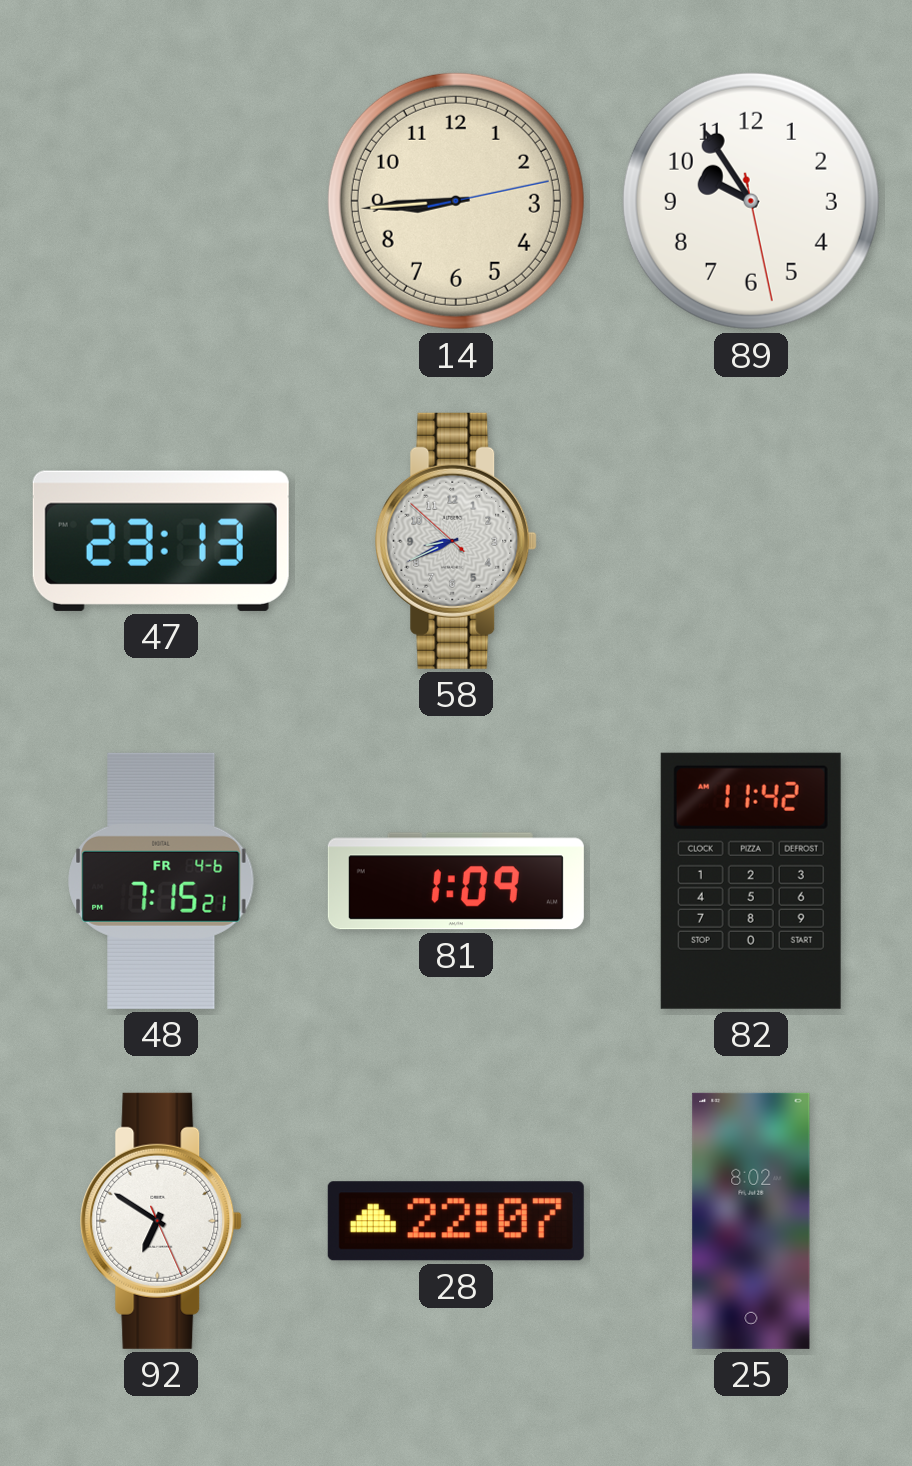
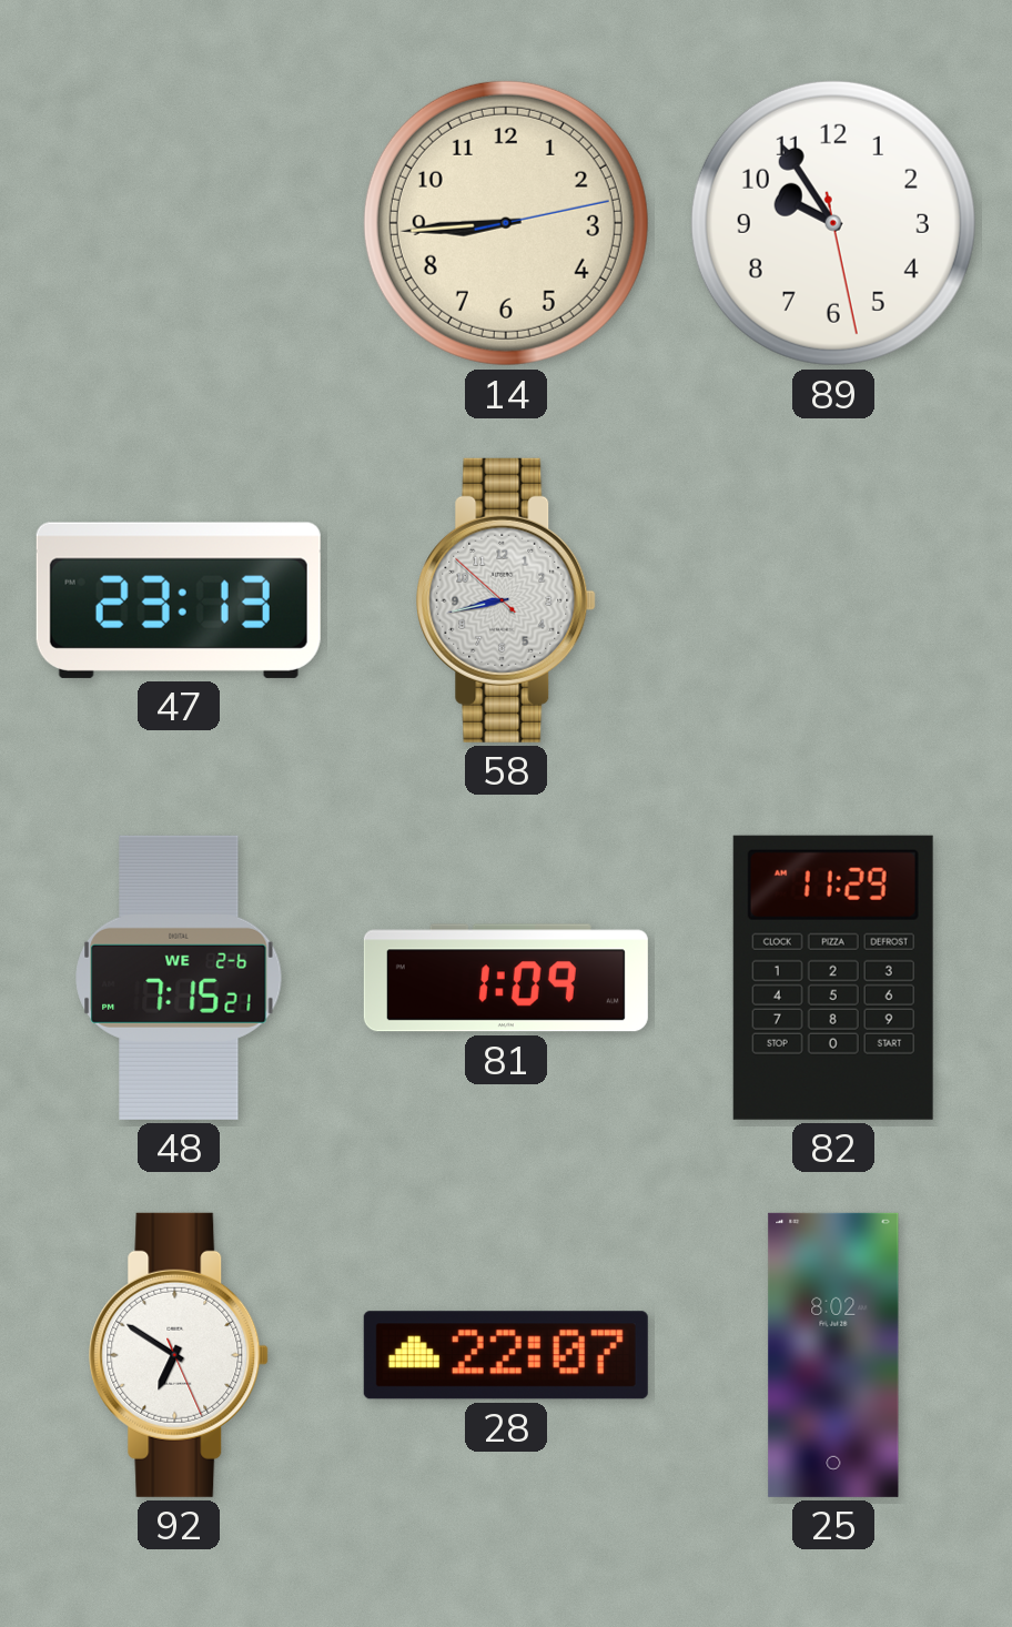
58: 8:40 -> 8:42 (506, 600)
48 date: FR 4-6 -> WE 2-6 (179, 978)
82: 11:42 -> 11:29 (833, 978)
